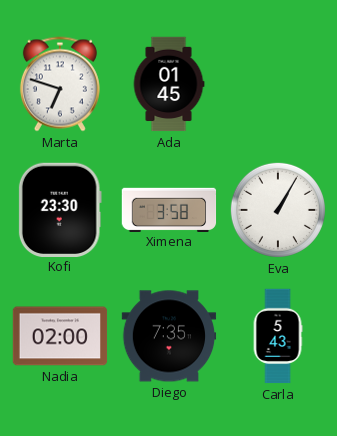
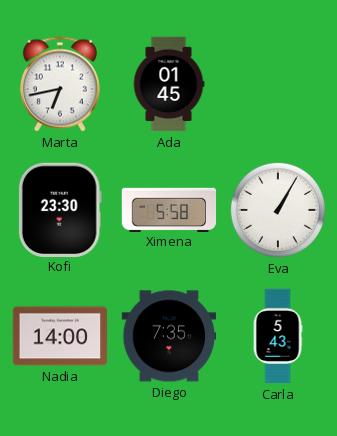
Marta: 6:48 -> 6:43 (60, 84)
Ximena: 3:58 -> 5:58 (169, 209)
Nadia: 02:00 -> 14:00 (60, 336)
